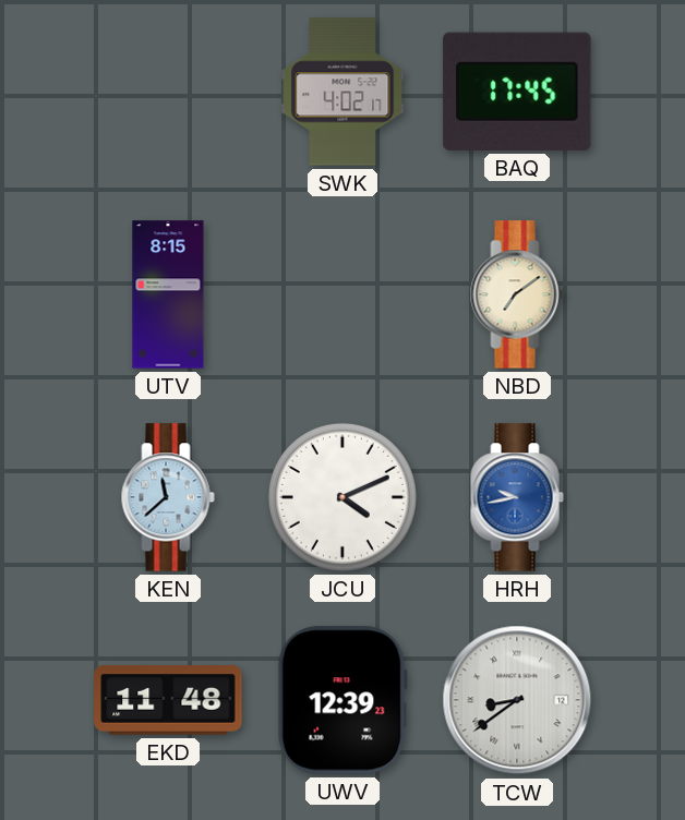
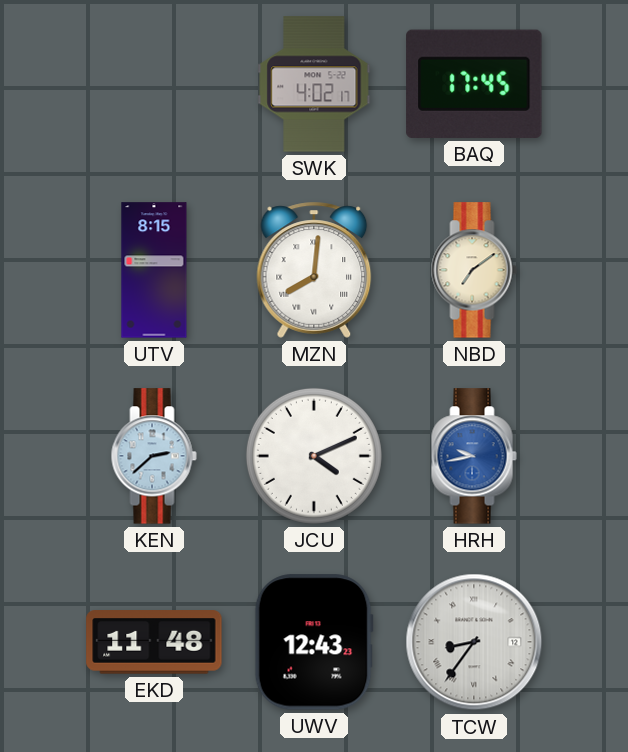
MZN: none -> 8:01 (314, 270)
KEN: 11:38 -> 2:38 (154, 456)
UWV: 12:39 -> 12:43 (314, 642)
TCW: 8:39 -> 8:36 (474, 642)
